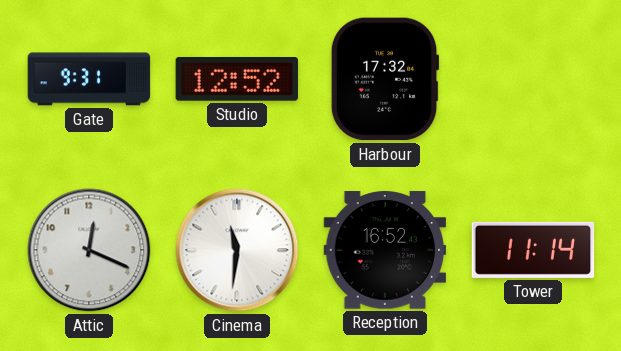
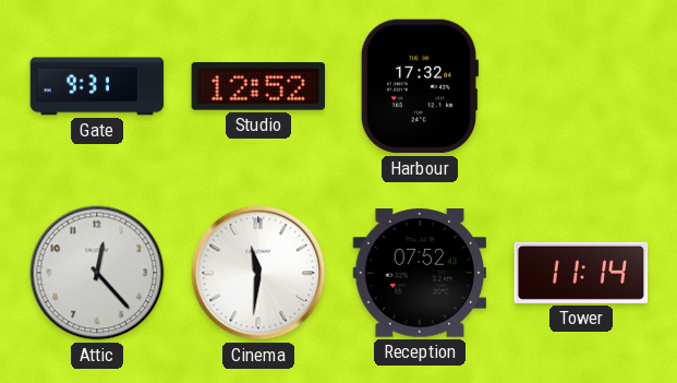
Attic: 12:19 -> 12:23 (97, 273)
Reception: 16:52 -> 07:52 (420, 273)
